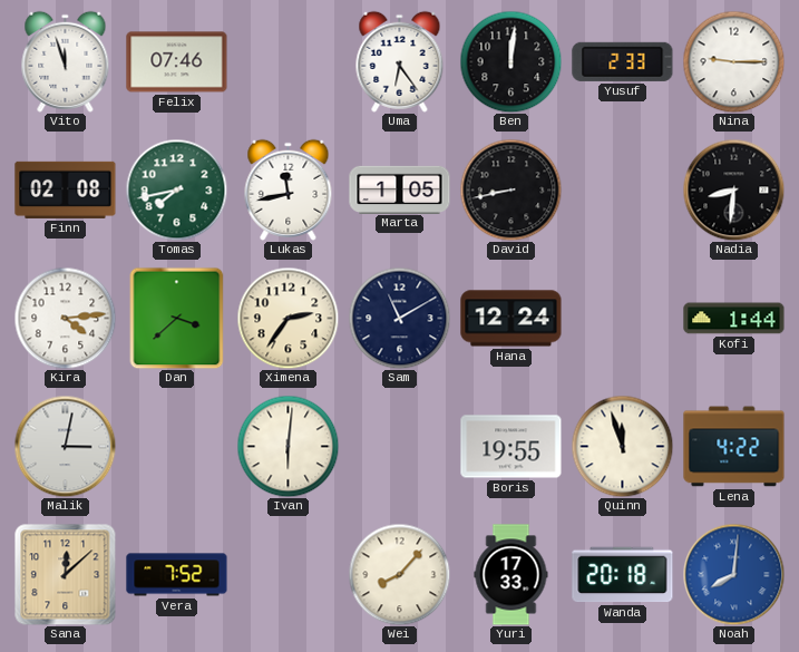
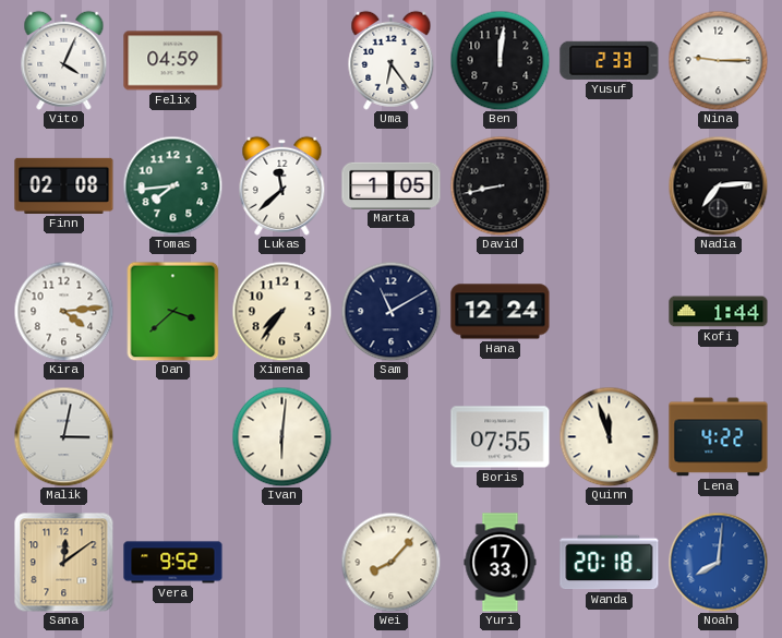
Vito: 11:57 -> 4:04 (64, 60)
Felix: 07:46 -> 04:59 (173, 61)
Tomas: 7:43 -> 7:44 (172, 185)
Lukas: 11:43 -> 11:38 (282, 185)
Nadia: 8:31 -> 7:14 (718, 185)
Ximena: 2:36 -> 7:36 (281, 311)
Boris: 19:55 -> 07:55 (501, 437)
Sana: 12:08 -> 12:09 (63, 562)
Vera: 7:52 -> 9:52 (173, 563)
